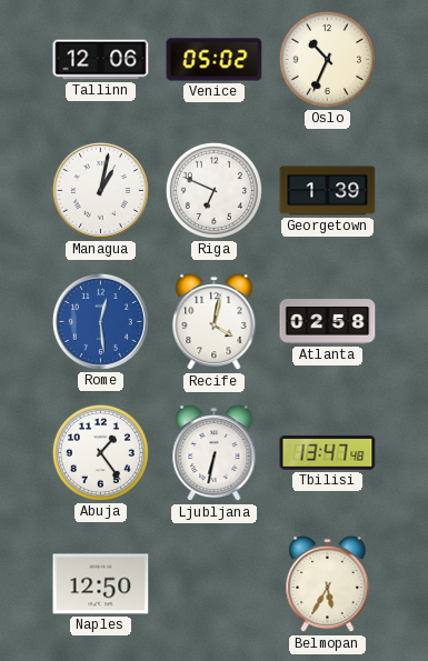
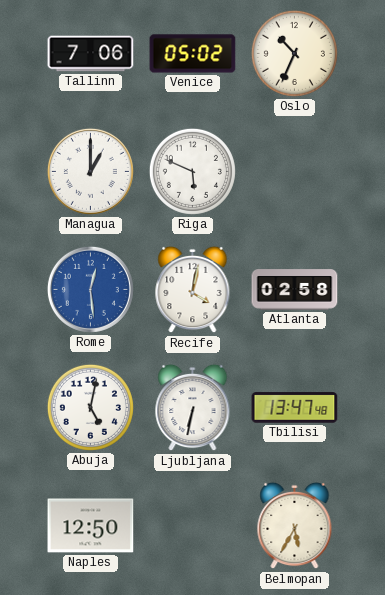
Tallinn: 12:06 -> 7:06 (91, 54)
Managua: 1:02 -> 1:00 (90, 171)
Riga: 6:49 -> 5:49 (192, 171)
Georgetown: 1:39 -> none (328, 191)
Abuja: 1:24 -> 5:02 (90, 407)
